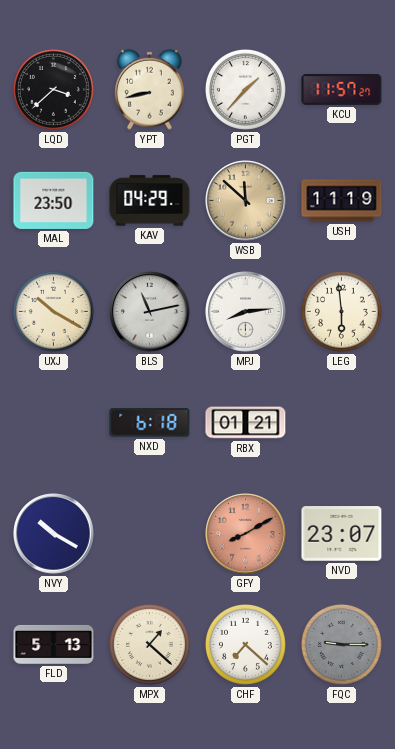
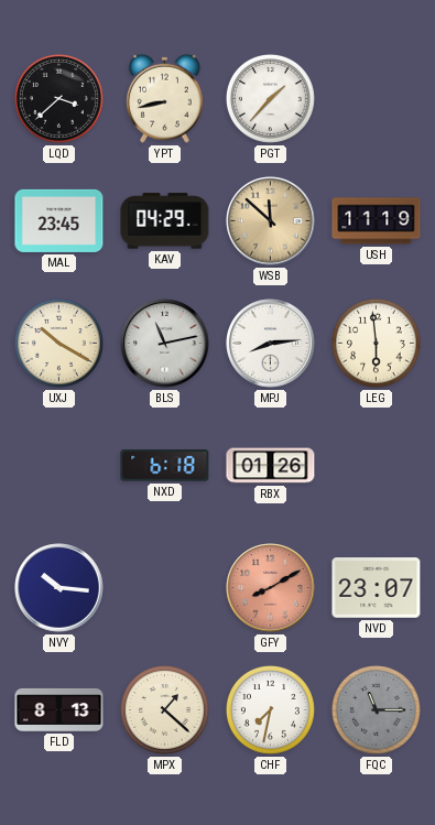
KCU: 11:57 -> none (342, 89)
MAL: 23:50 -> 23:45 (59, 220)
RBX: 01:21 -> 01:26 (271, 466)
NVY: 10:20 -> 10:16 (59, 588)
FLD: 5:13 -> 8:13 (59, 709)
CHF: 7:22 -> 7:32 (270, 709)
FQC: 9:15 -> 11:15 (376, 709)
